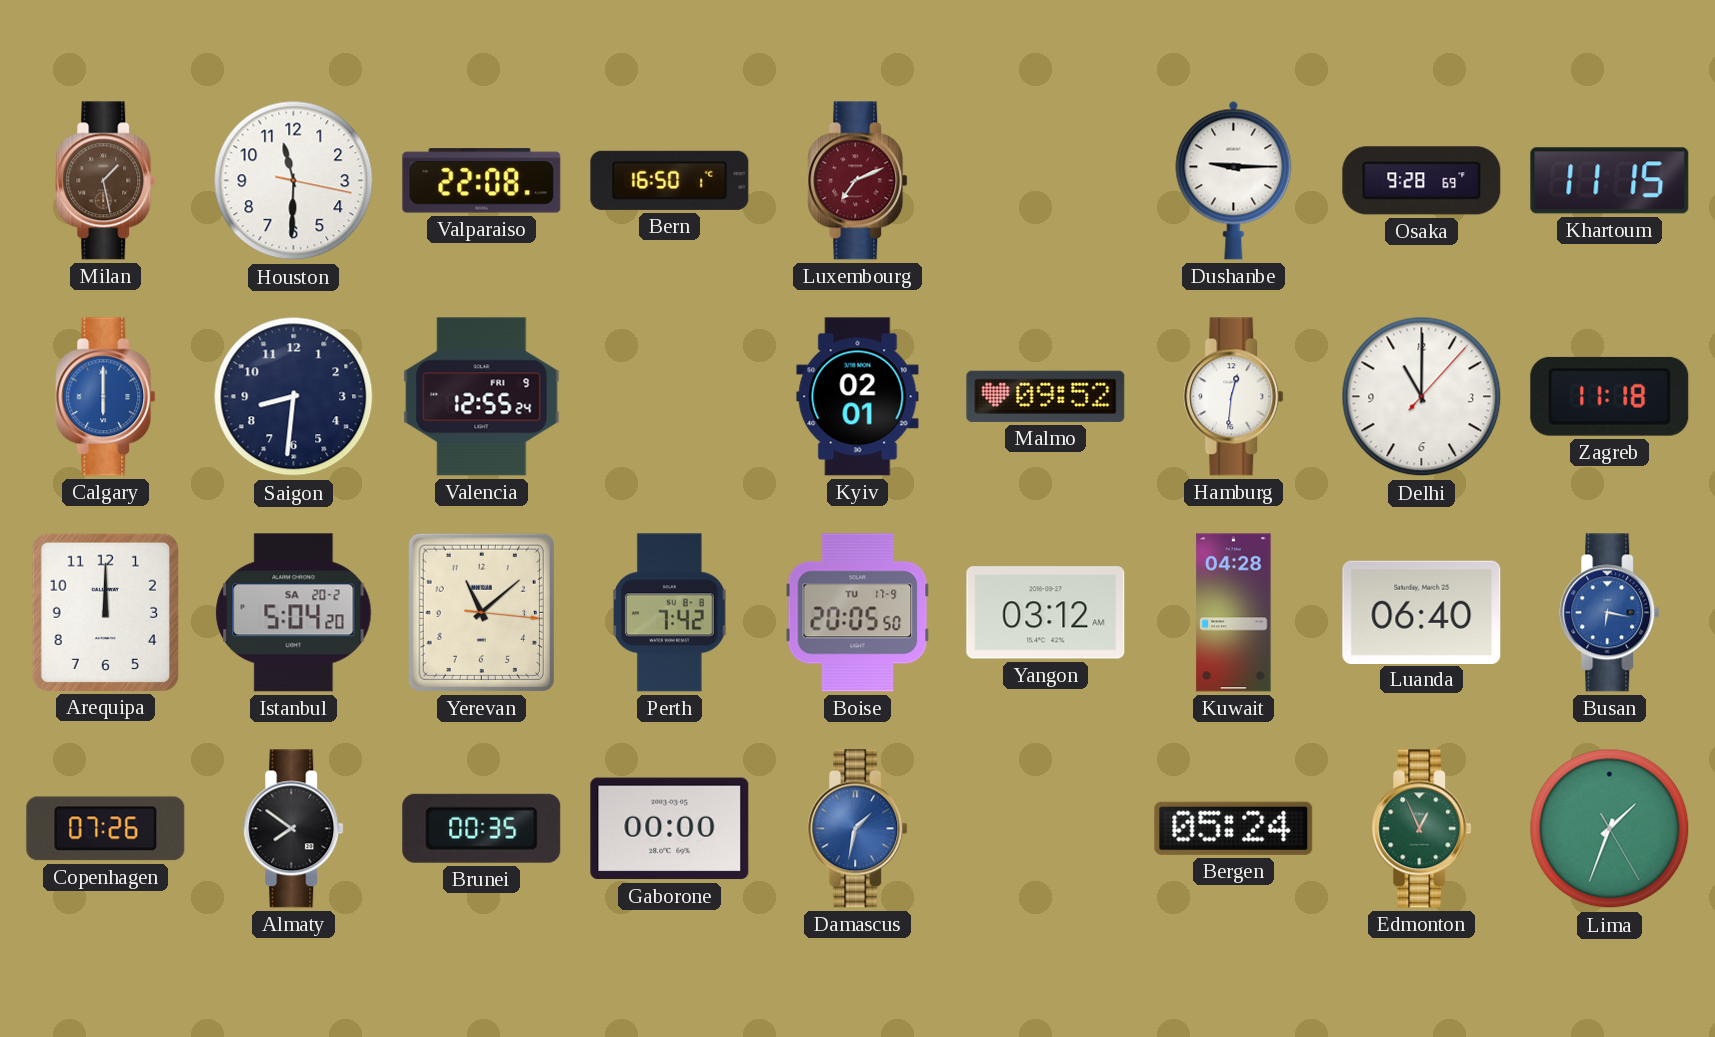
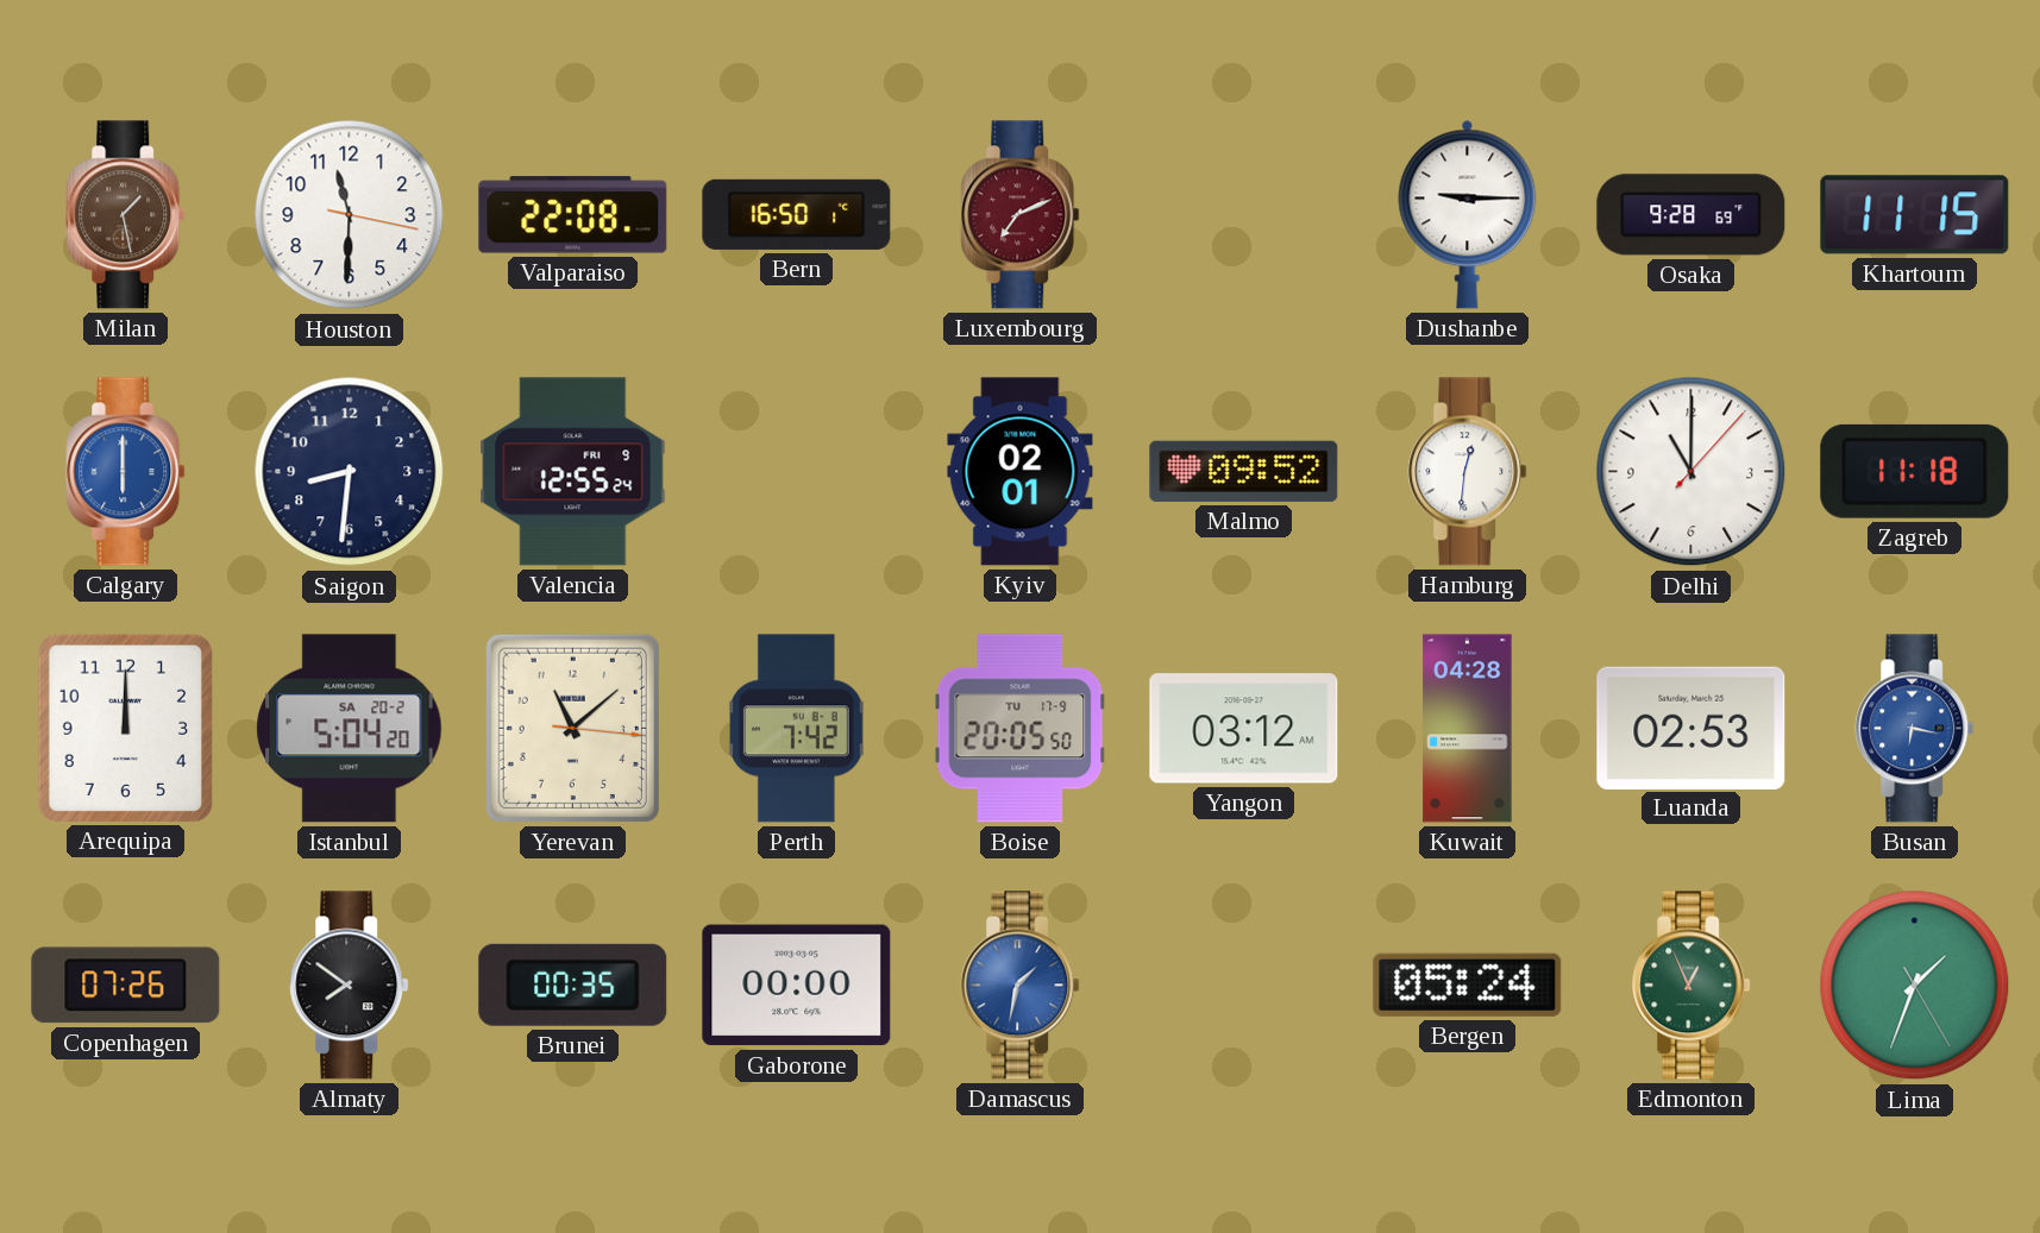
Luanda: 06:40 -> 02:53 (1691, 728)
